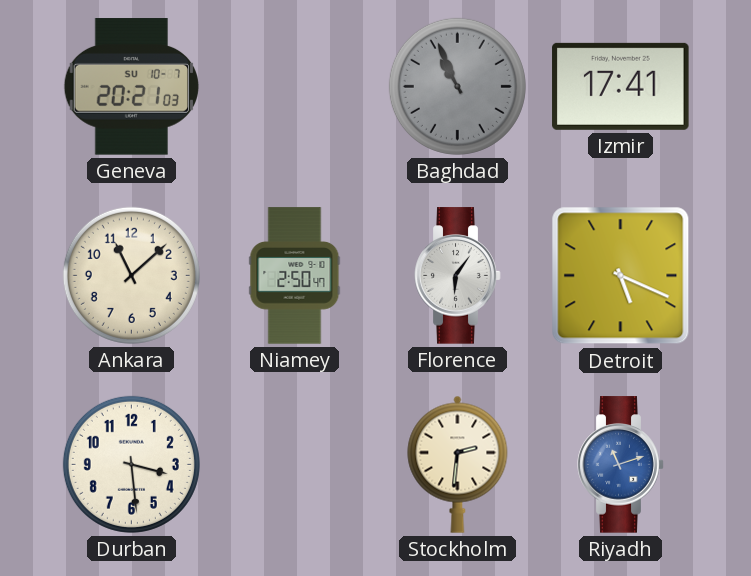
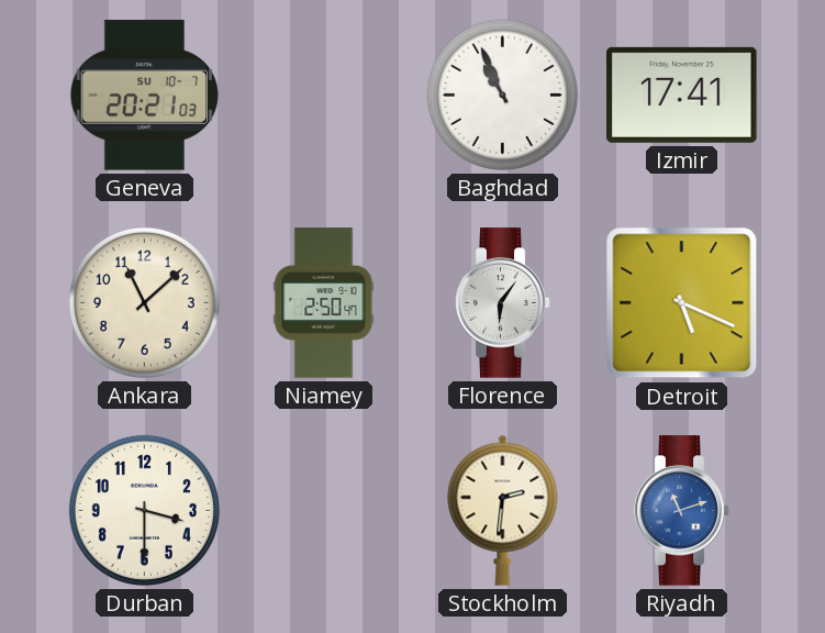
Baghdad dial: grey -> white (502, 95)
Durban: 3:29 -> 3:30 (144, 510)
